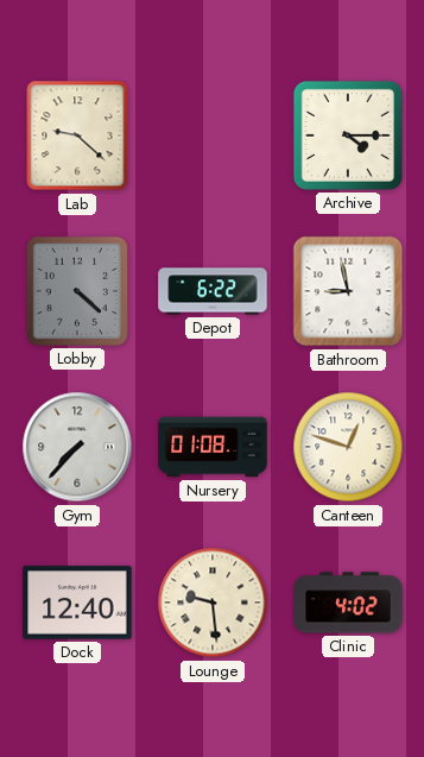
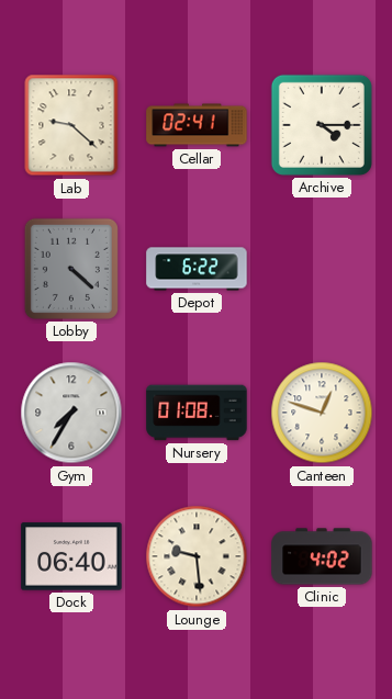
Cellar: none -> 02:41 (197, 125)
Bathroom: 8:58 -> none (348, 291)
Gym: 7:37 -> 7:35 (71, 413)
Dock: 12:40 -> 06:40 (71, 556)
